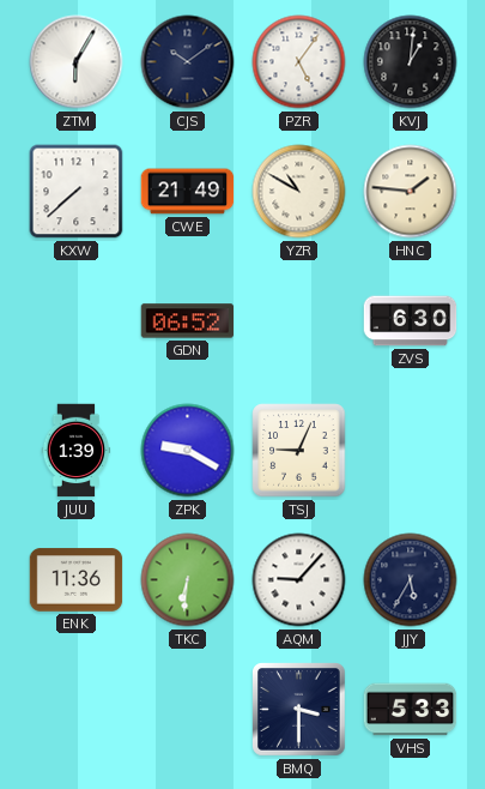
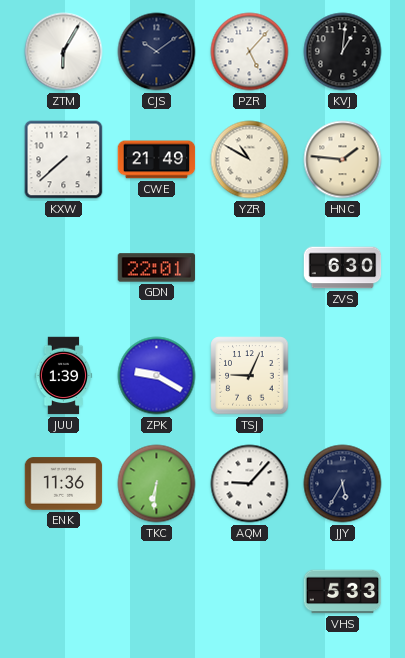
PZR: 5:06 -> 5:07 (250, 52)
GDN: 06:52 -> 22:01 (157, 268)
BMQ: 3:30 -> none (299, 710)
